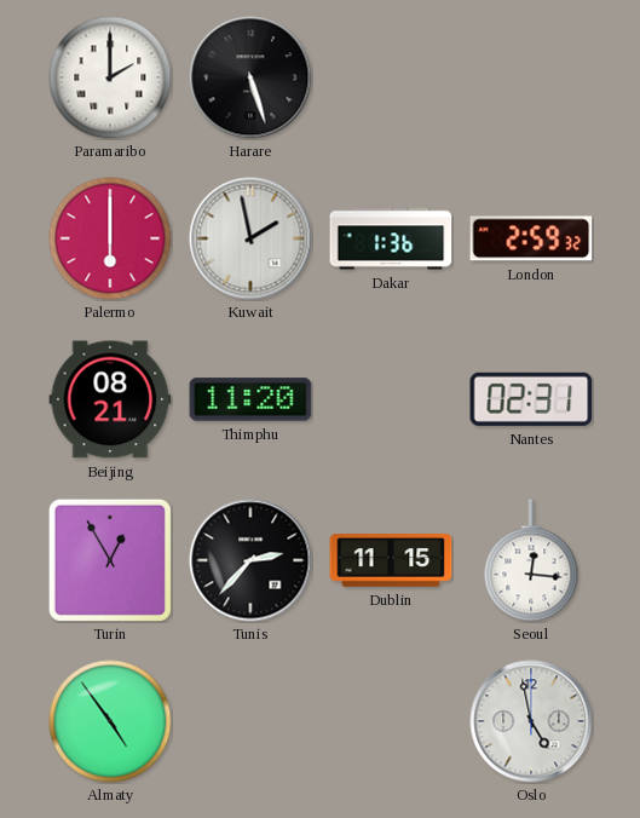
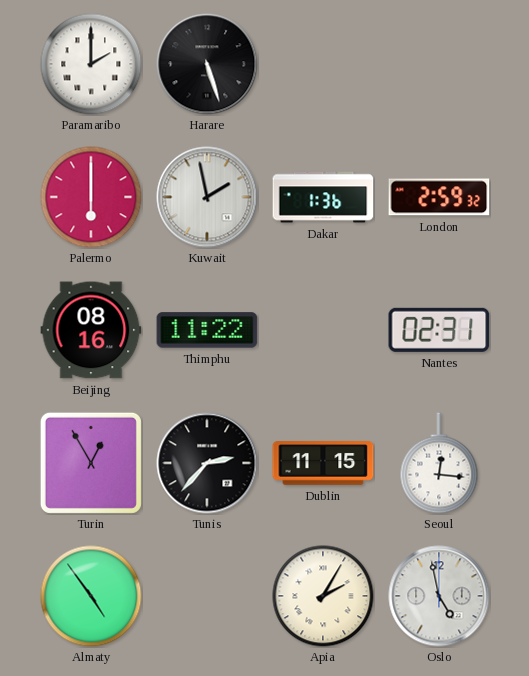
Beijing: 08:21 -> 08:16 (91, 330)
Thimphu: 11:20 -> 11:22 (207, 330)
Apia: none -> 2:05 (323, 596)
